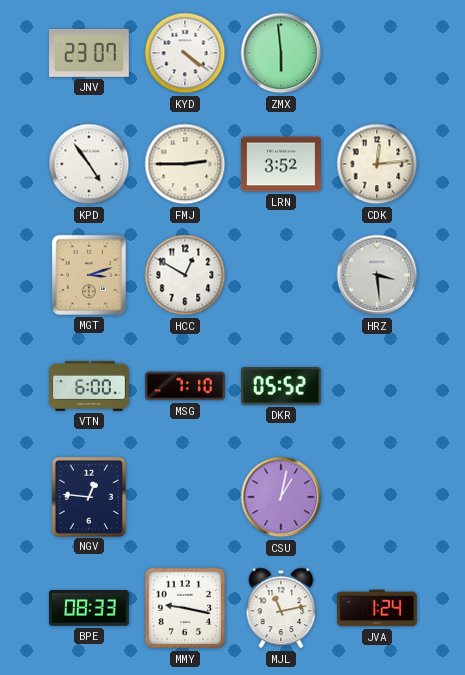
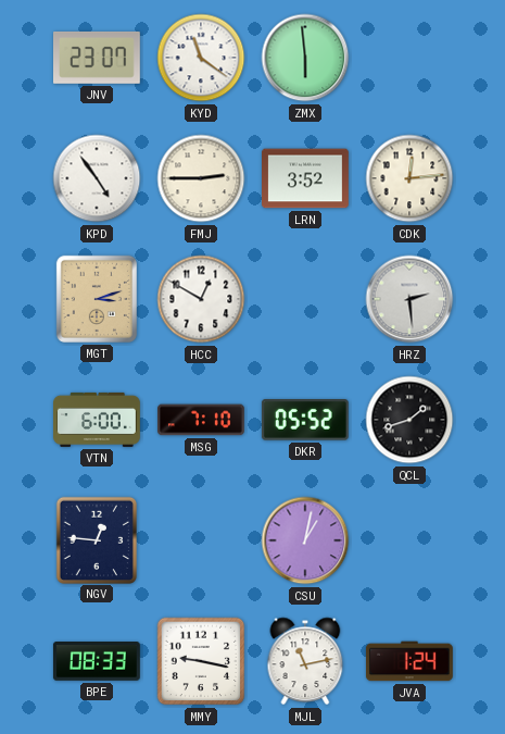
KYD: 4:21 -> 11:21 (201, 58)
HRZ: 3:29 -> 2:29 (409, 299)
QCL: none -> 1:42 (409, 420)
